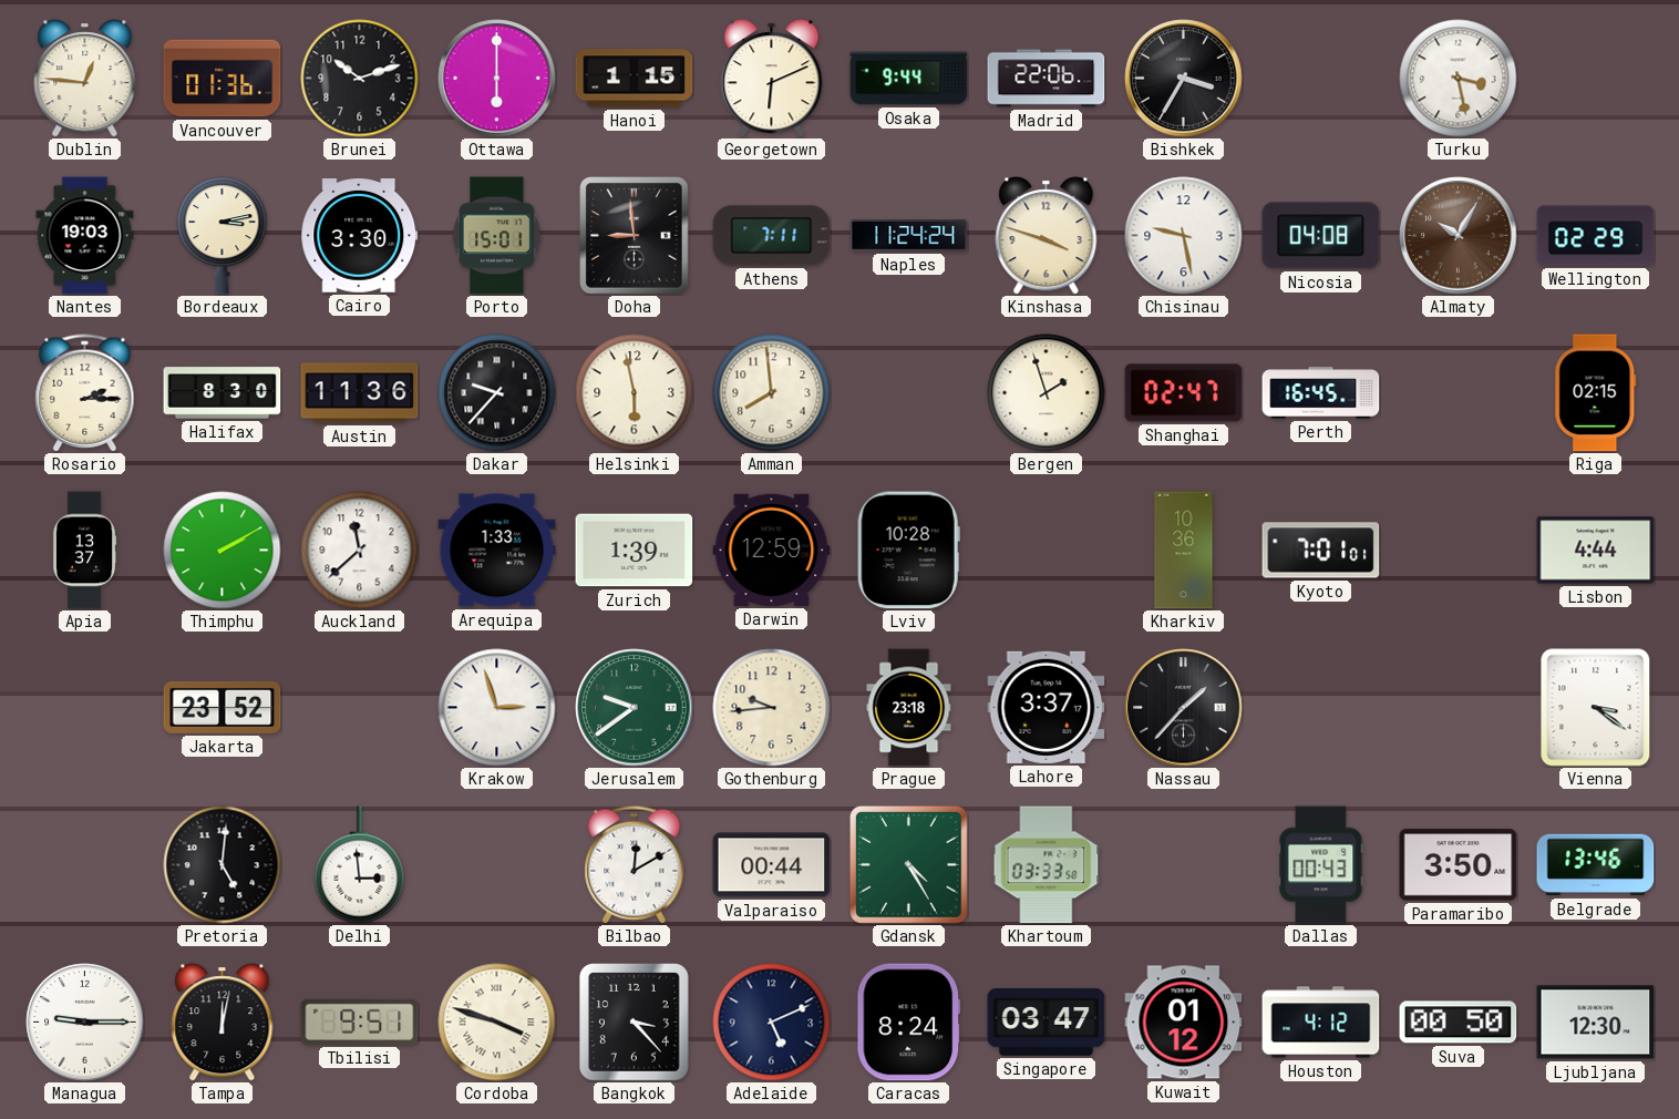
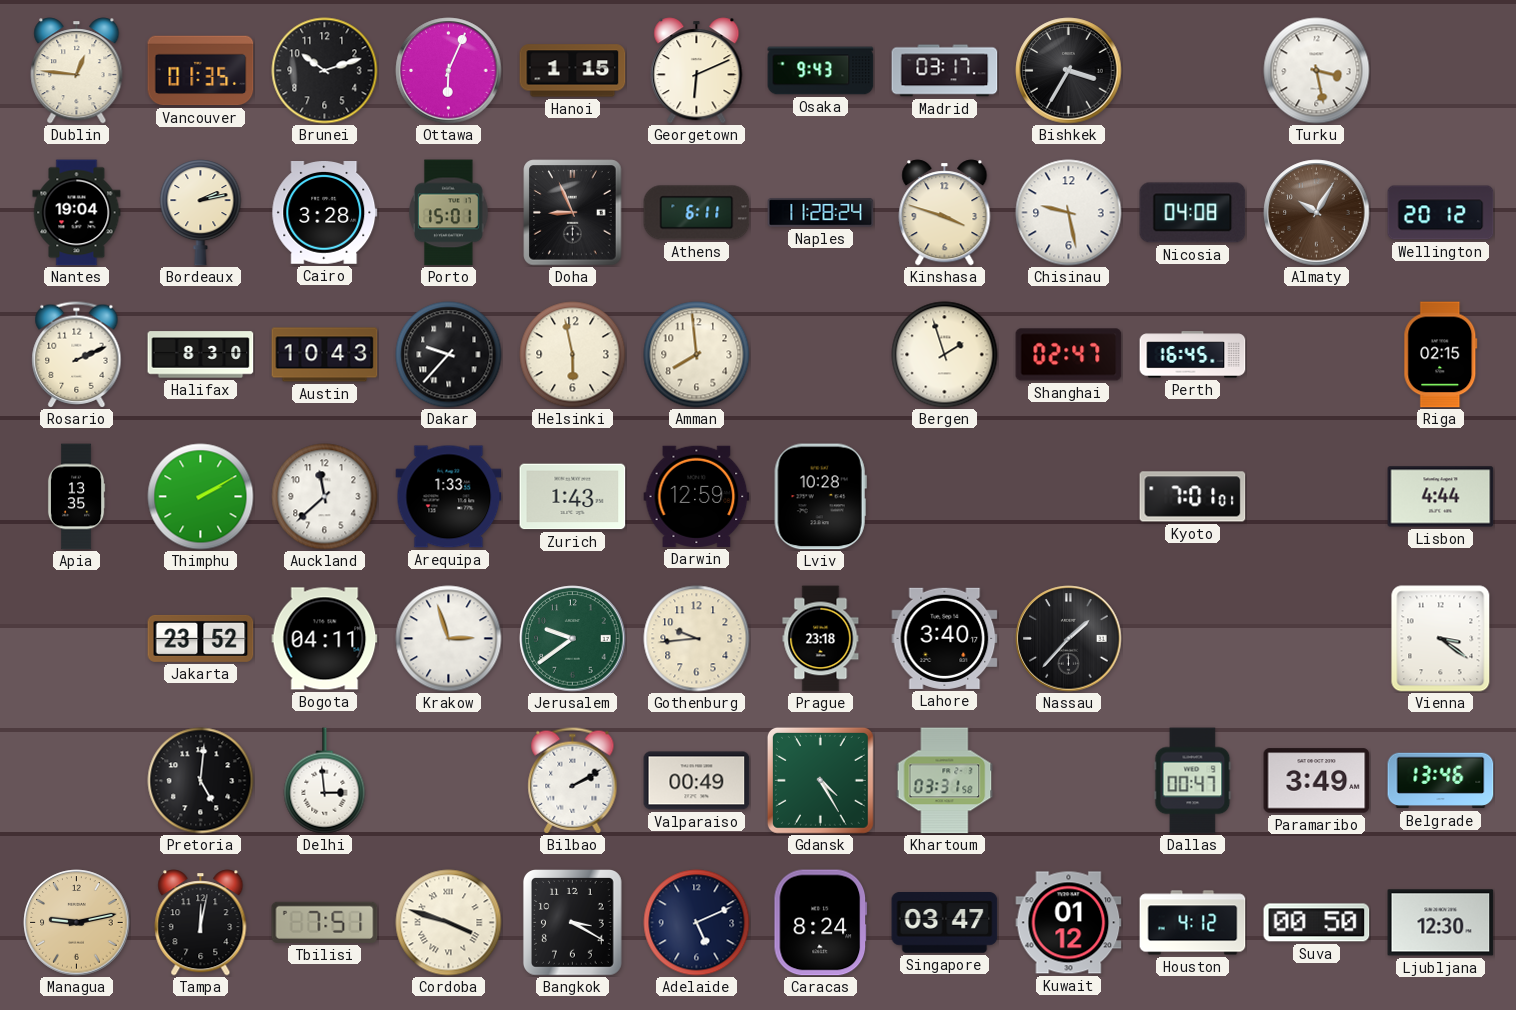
Vancouver: 01:36 -> 01:35 (201, 71)
Ottawa: 6:00 -> 6:04 (449, 71)
Osaka: 9:44 -> 9:43 (821, 71)
Madrid: 22:06 -> 03:17 (945, 71)
Nantes: 19:03 -> 19:04 (77, 213)
Bordeaux: 3:13 -> 2:13 (201, 213)
Cairo: 3:30 -> 3:28 (325, 213)
Doha: 8:59 -> 8:56 (573, 213)
Athens: 7:11 -> 6:11 (697, 213)
Naples: 11:24 -> 11:28 (821, 213)
Wellington: 02:29 -> 20:12 (1441, 213)
Rosario: 2:15 -> 2:11 (77, 355)
Austin: 11:36 -> 10:43 (325, 355)
Apia: 13:37 -> 13:35 (76, 497)
Zurich: 1:39 -> 1:43 (573, 497)
Kharkiv: 10:36 -> none (1184, 551)
Bogota: none -> 04:11 (325, 639)
Lahore: 3:37 -> 3:40 (945, 638)
Bilbao: 12:10 -> 2:10 (573, 781)
Valparaiso: 00:44 -> 00:49 (697, 781)
Khartoum: 03:33 -> 03:31 (945, 781)
Dallas: 00:43 -> 00:47 (1193, 781)
Paramaribo: 3:50 -> 3:49 (1317, 781)
Managua: 9:15 -> 9:13 (77, 923)
Managua dial: white -> champagne (77, 923)
Tbilisi: 9:51 -> 7:51 (325, 922)
Bangkok: 3:23 -> 3:20 (572, 923)
